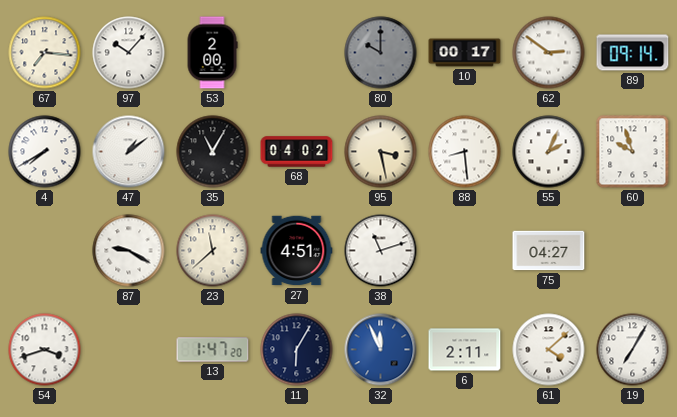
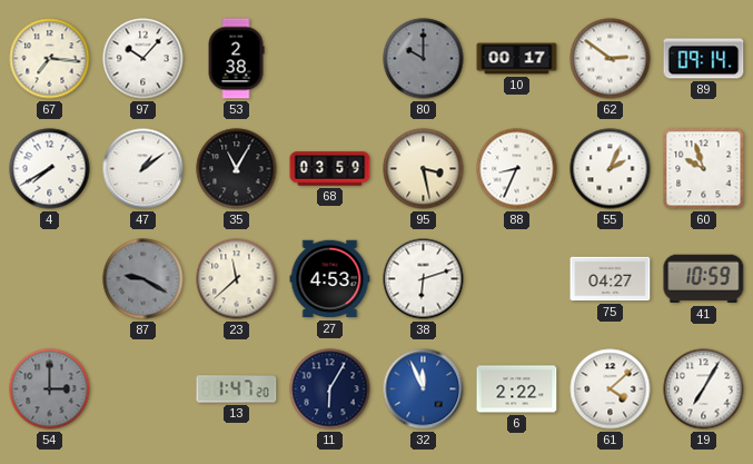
53: 2:00 -> 2:38 (236, 59)
68: 04:02 -> 03:59 (330, 169)
88: 8:29 -> 8:34 (517, 169)
87 dial: white -> grey (143, 279)
27: 4:51 -> 4:53 (330, 279)
38: 11:12 -> 6:12 (424, 279)
41: none -> 10:59 (704, 279)
54: 3:42 -> 3:00 (50, 389)
54 dial: white -> grey (50, 389)
6: 2:11 -> 2:22 (517, 389)
